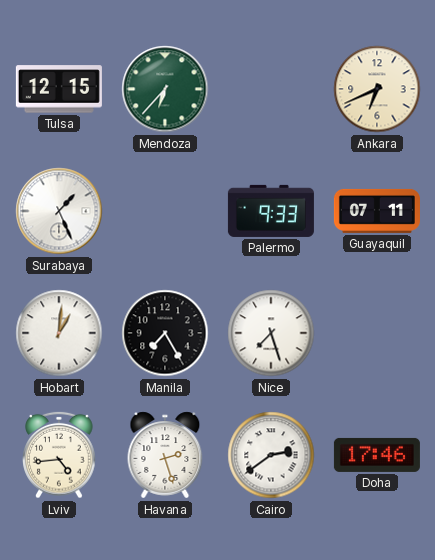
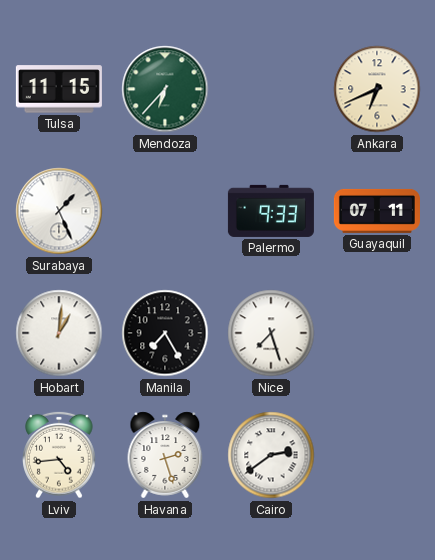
Tulsa: 12:15 -> 11:15 (59, 89)
Doha: 17:46 -> none (377, 455)
